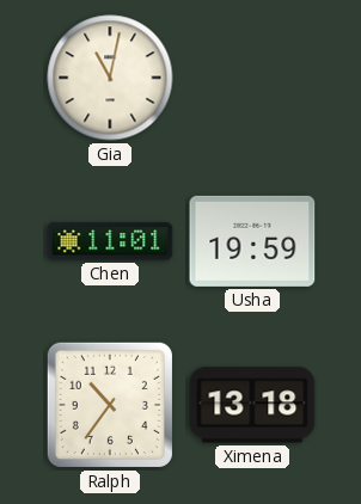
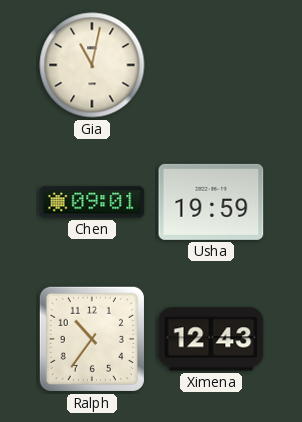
Chen: 11:01 -> 09:01 (92, 202)
Ximena: 13:18 -> 12:43 (211, 339)
